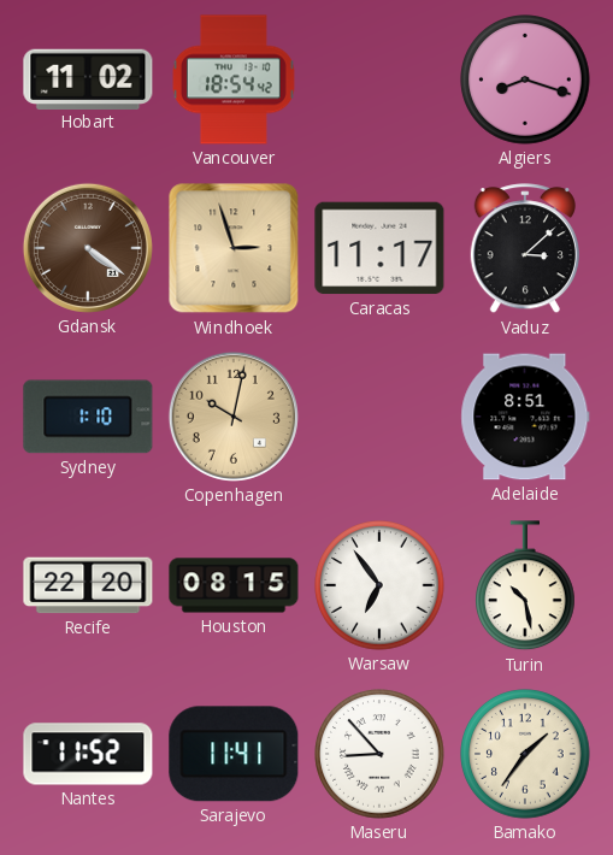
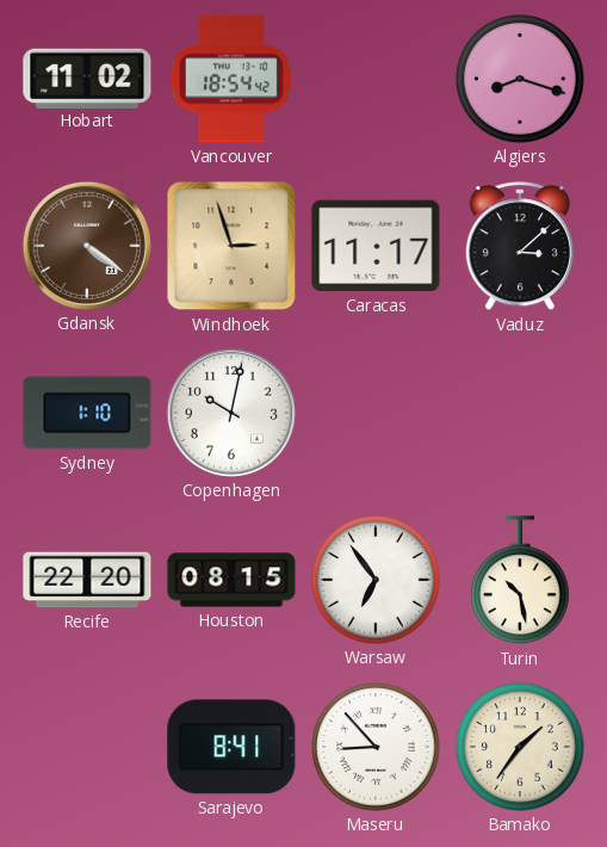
Copenhagen dial: champagne -> white (231, 413)
Adelaide: 8:51 -> none (525, 417)
Nantes: 11:52 -> none (88, 754)
Sarajevo: 11:41 -> 8:41 (231, 747)
